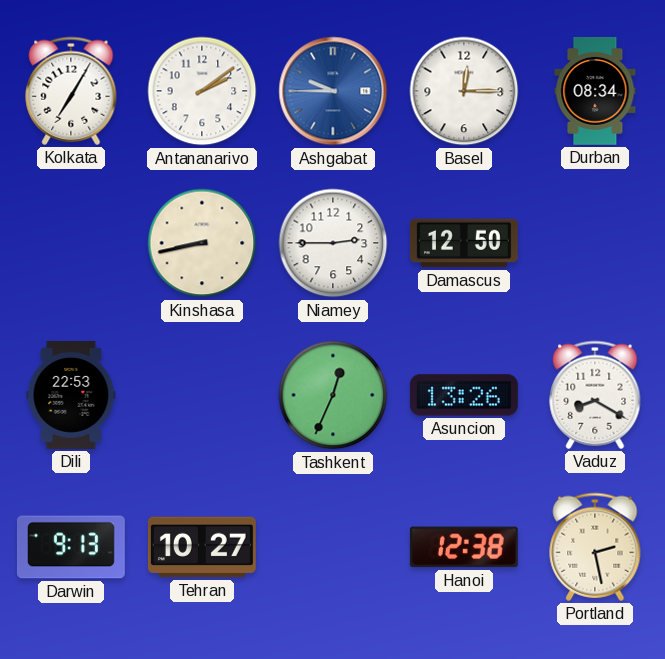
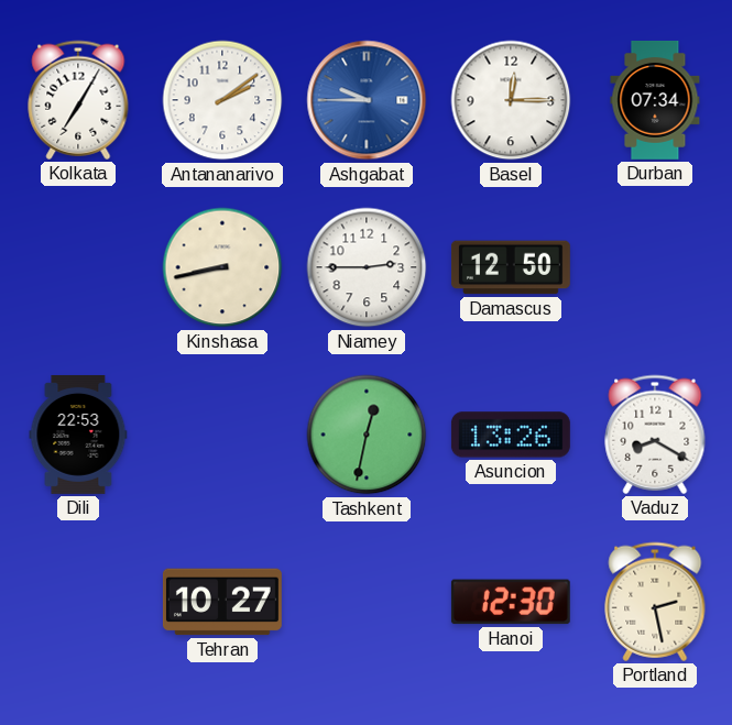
Durban: 08:34 -> 07:34 (655, 100)
Tashkent: 12:34 -> 12:32 (367, 435)
Darwin: 9:13 -> none (71, 547)
Hanoi: 12:38 -> 12:30 (511, 602)
